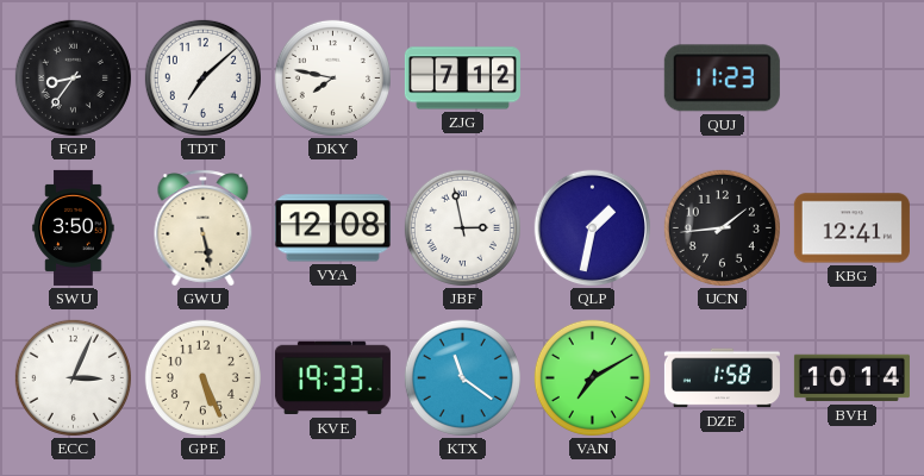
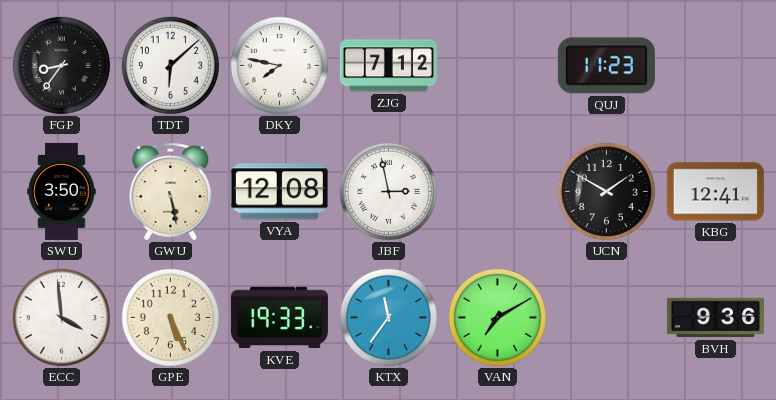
TDT: 7:08 -> 6:08 (170, 65)
QLP: 1:32 -> none (593, 228)
UCN: 1:44 -> 1:50 (606, 191)
ECC: 3:04 -> 3:59 (61, 317)
KTX: 11:21 -> 11:36 (388, 317)
DZE: 1:58 -> none (722, 378)
BVH: 10:14 -> 9:36 (715, 318)
